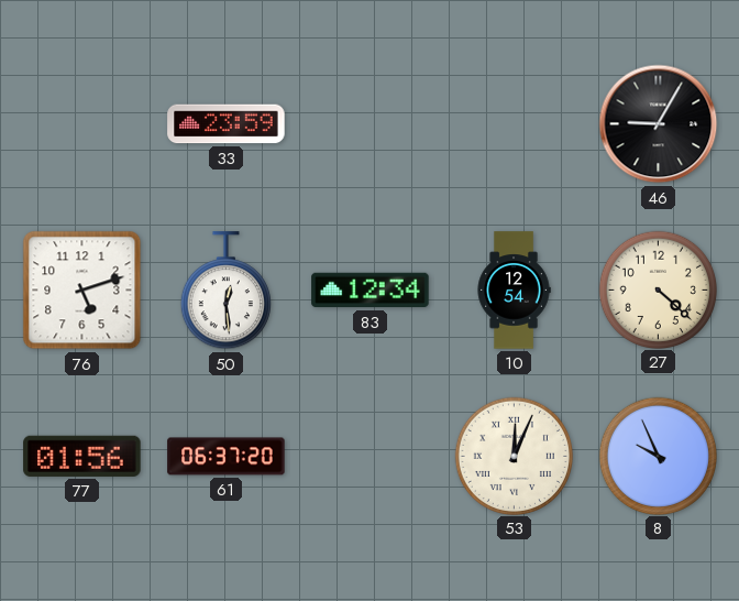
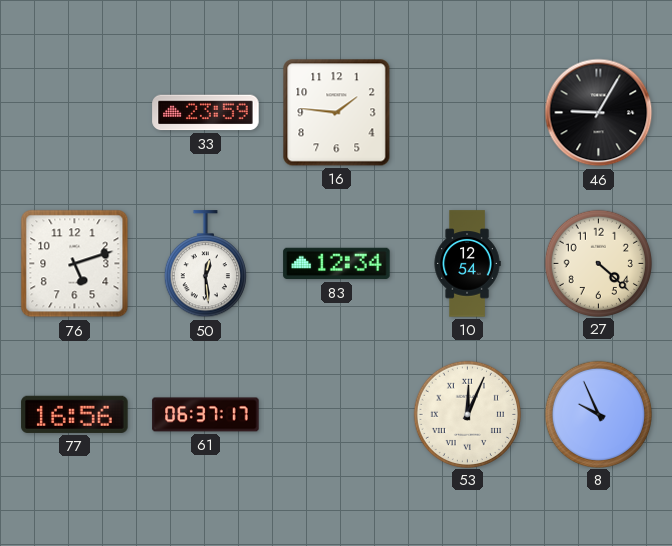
16: none -> 1:46 (337, 113)
77: 01:56 -> 16:56 (75, 414)
61: 06:37:20 -> 06:37:17 (206, 415)
